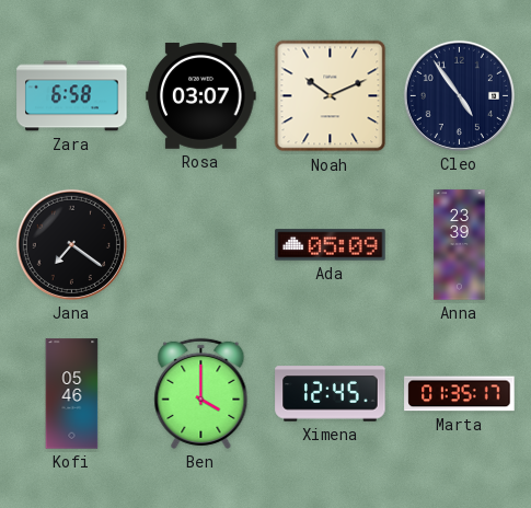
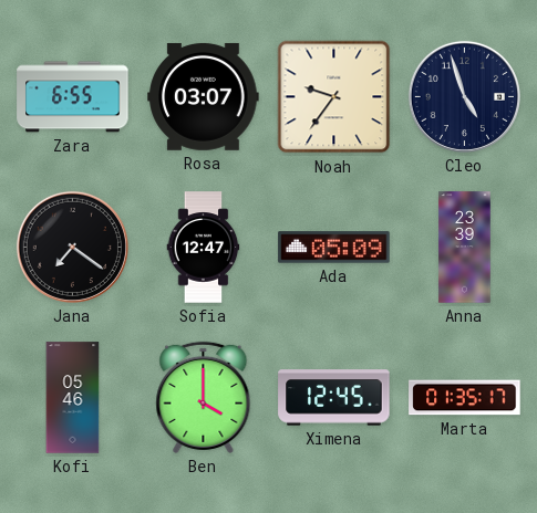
Zara: 6:58 -> 6:55 (73, 97)
Noah: 10:11 -> 9:36 (334, 97)
Cleo: 4:54 -> 4:57 (464, 96)
Sofia: none -> 12:47 (204, 248)
